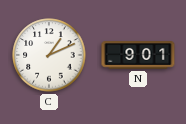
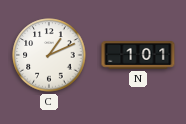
N: 9:01 -> 1:01 (138, 55)
